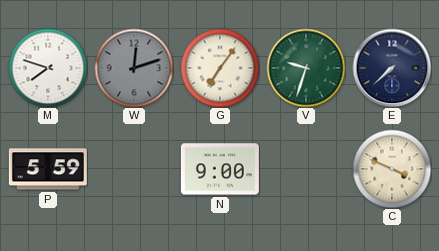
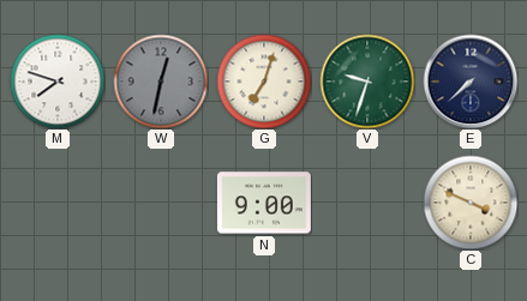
W: 12:12 -> 12:32 (161, 82)
G: 7:06 -> 7:03 (264, 82)
P: 5:59 -> none (48, 169)
